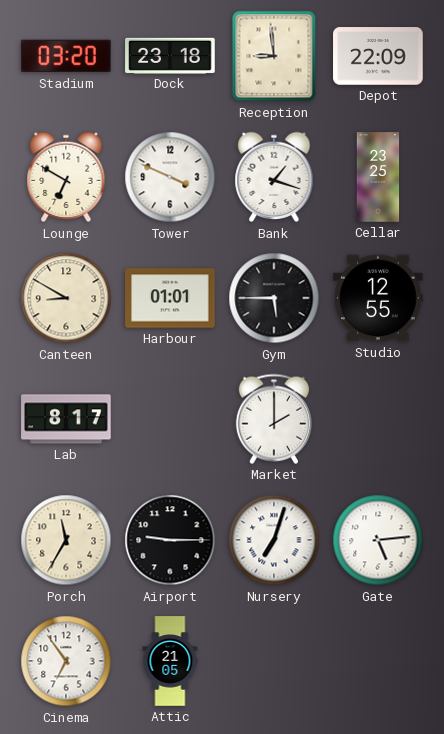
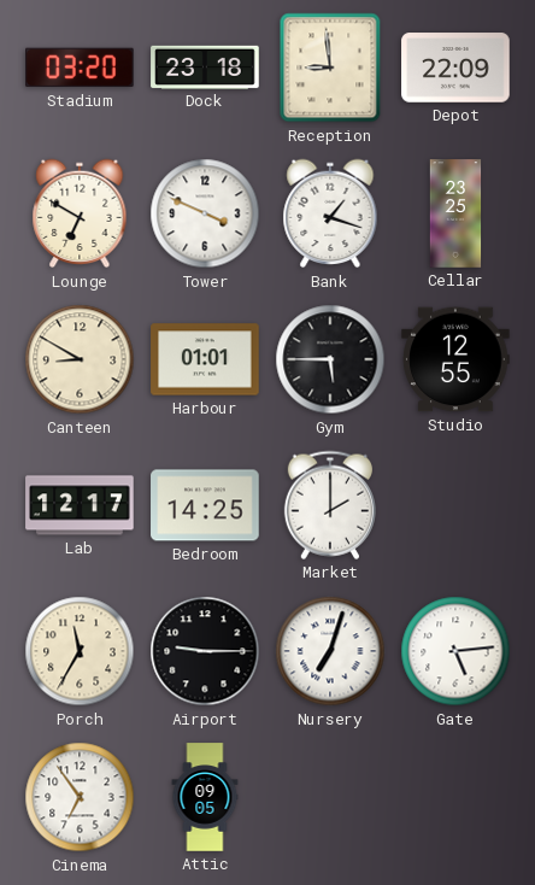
Lab: 8:17 -> 12:17 (80, 505)
Bedroom: none -> 14:25 (205, 505)
Attic: 21:05 -> 09:05 (205, 797)
